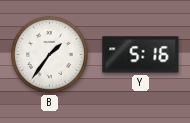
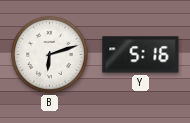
B: 1:36 -> 6:12 (49, 54)
